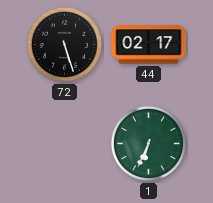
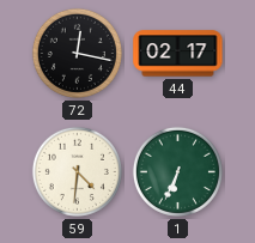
72: 5:27 -> 12:17 (77, 53)
59: none -> 4:31 (77, 171)
